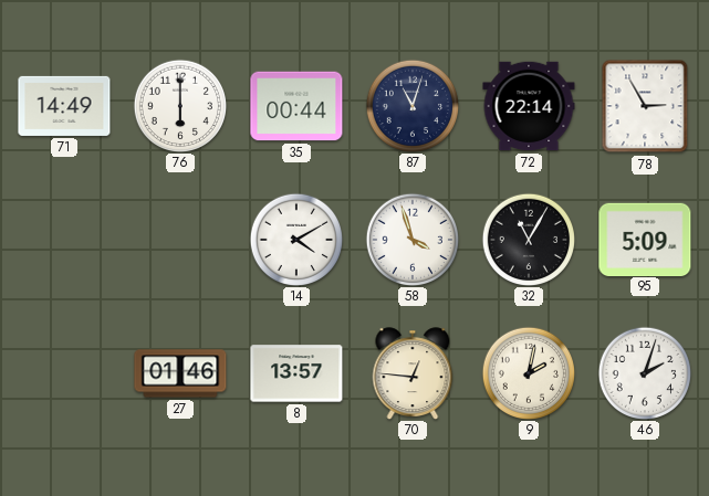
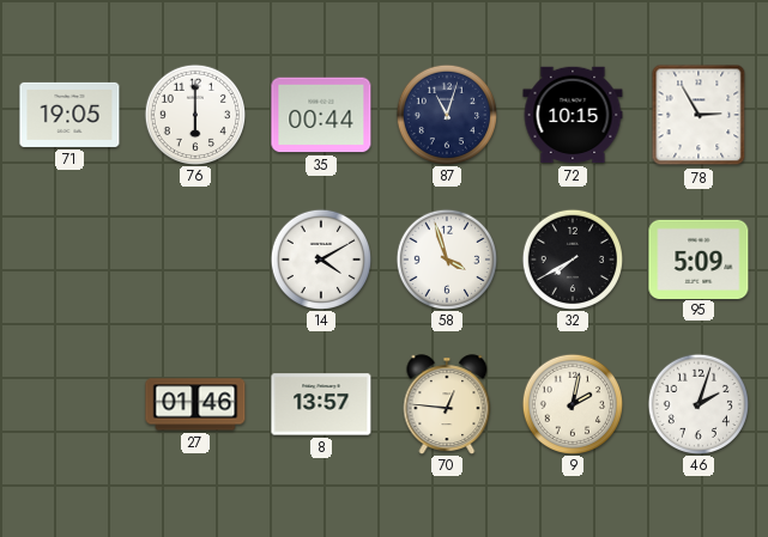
71: 14:49 -> 19:05 (69, 115)
72: 22:14 -> 10:15 (573, 115)
32: 11:05 -> 7:40 (572, 258)
